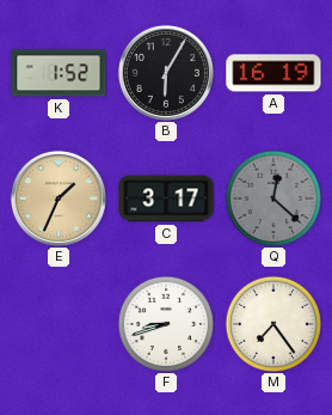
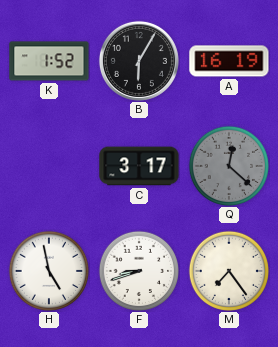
E: 1:34 -> none (59, 199)
H: none -> 4:58 (49, 271)
